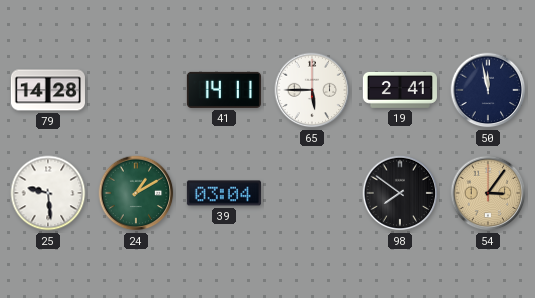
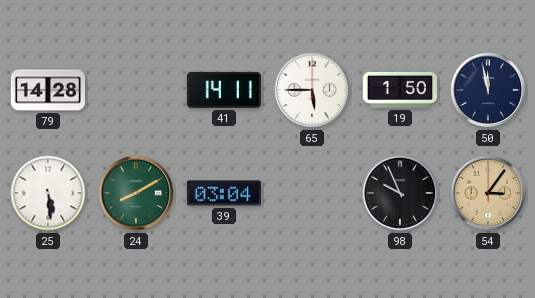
19: 2:41 -> 1:50 (400, 90)
25: 9:29 -> 5:29 (48, 193)
24: 1:10 -> 8:10 (136, 193)
98: 7:51 -> 9:56 (400, 193)
